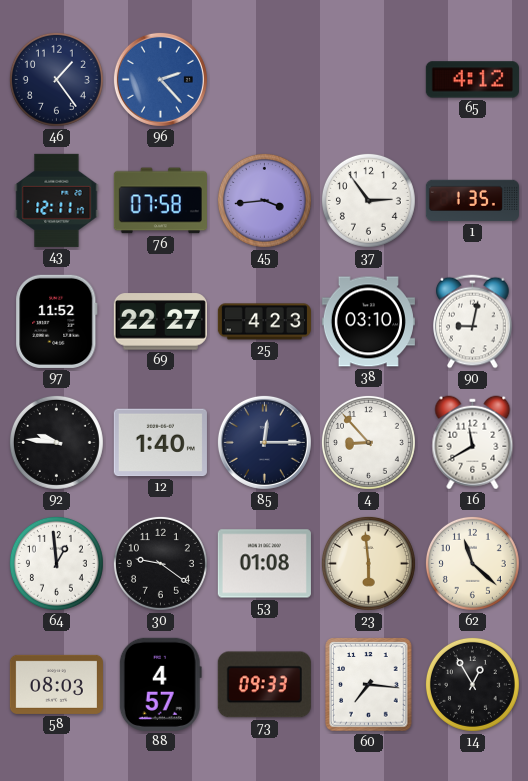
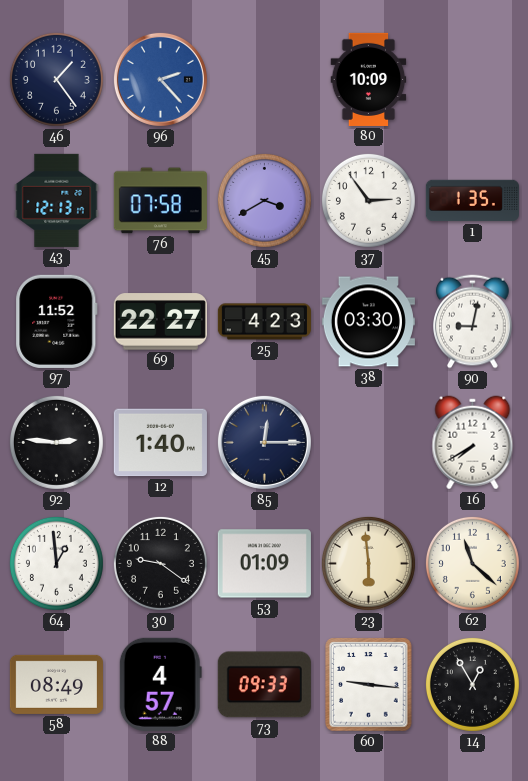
80: none -> 10:09 (369, 79)
65: 4:12 -> none (472, 80)
43: 12:11 -> 12:13 (57, 200)
45: 3:44 -> 3:40 (264, 200)
38: 03:10 -> 03:30 (368, 322)
92: 9:46 -> 2:46 (56, 442)
4: 8:53 -> none (368, 442)
16: 11:40 -> 7:40 (473, 443)
53: 01:08 -> 01:09 (264, 564)
58: 08:03 -> 08:49 (56, 684)
60: 7:16 -> 9:16 (369, 685)
